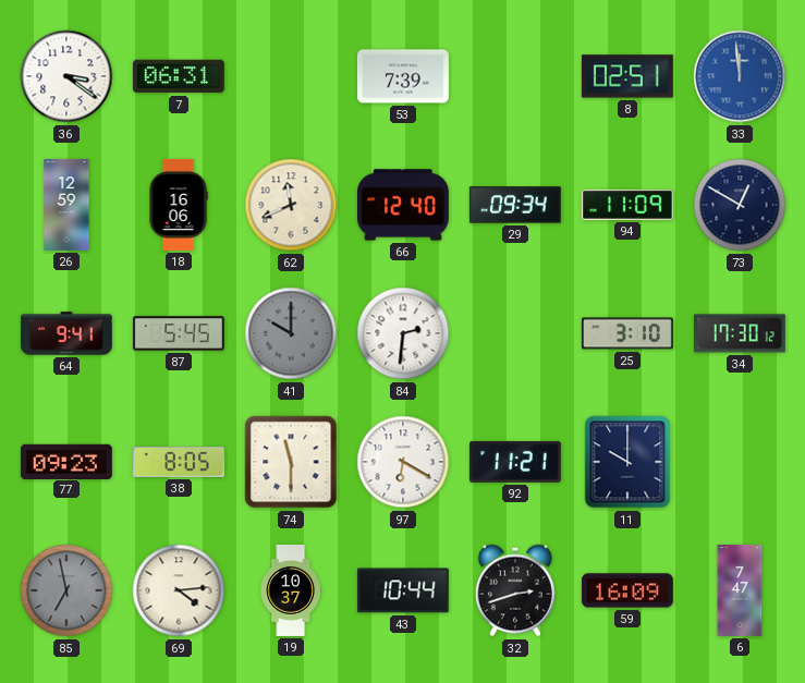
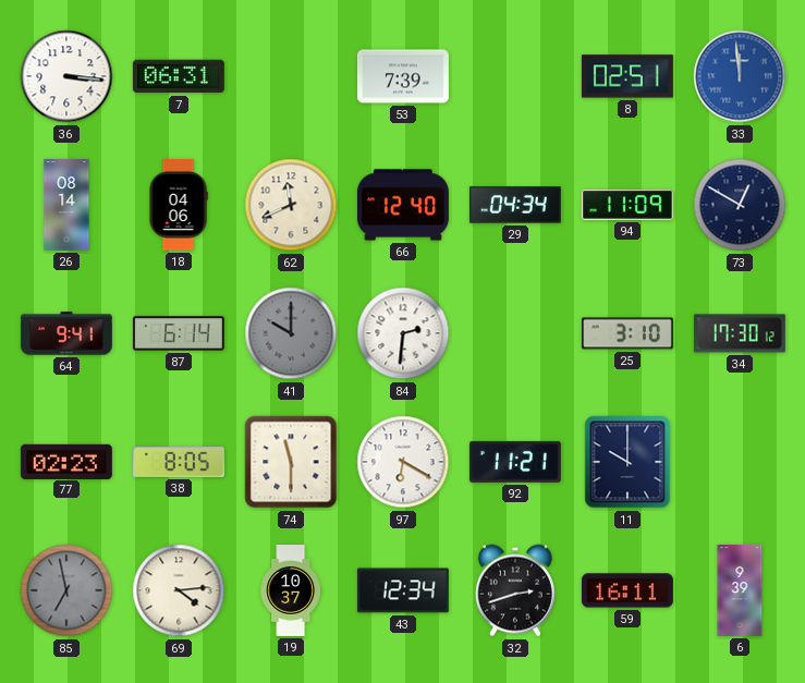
36: 3:21 -> 3:16 (66, 76)
26: 12:59 -> 08:14 (66, 205)
18: 16:06 -> 04:06 (179, 205)
29: 09:34 -> 04:34 (515, 205)
87: 5:45 -> 6:14 (179, 333)
77: 09:23 -> 02:23 (66, 461)
43: 10:44 -> 12:34 (403, 590)
59: 16:09 -> 16:11 (627, 590)
6: 7:47 -> 9:39 (740, 590)
